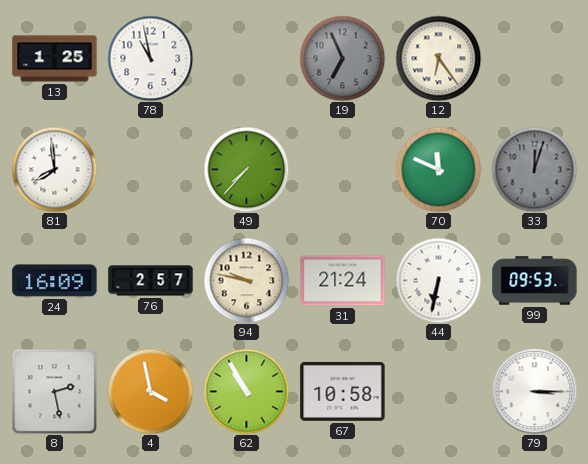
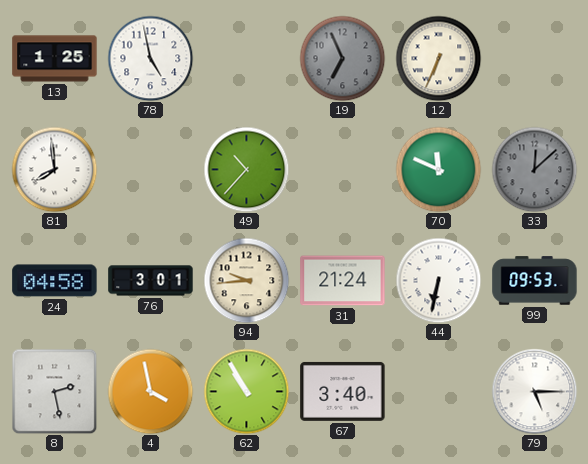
78: 10:58 -> 4:58 (150, 58)
12: 6:24 -> 6:34 (438, 58)
49: 7:37 -> 10:37 (246, 169)
33: 12:03 -> 12:08 (534, 169)
24: 16:09 -> 04:58 (55, 281)
76: 2:57 -> 3:01 (151, 281)
94: 9:47 -> 9:44 (246, 280)
67: 10:58 -> 3:40 (343, 391)
79: 3:15 -> 5:15 (534, 391)
